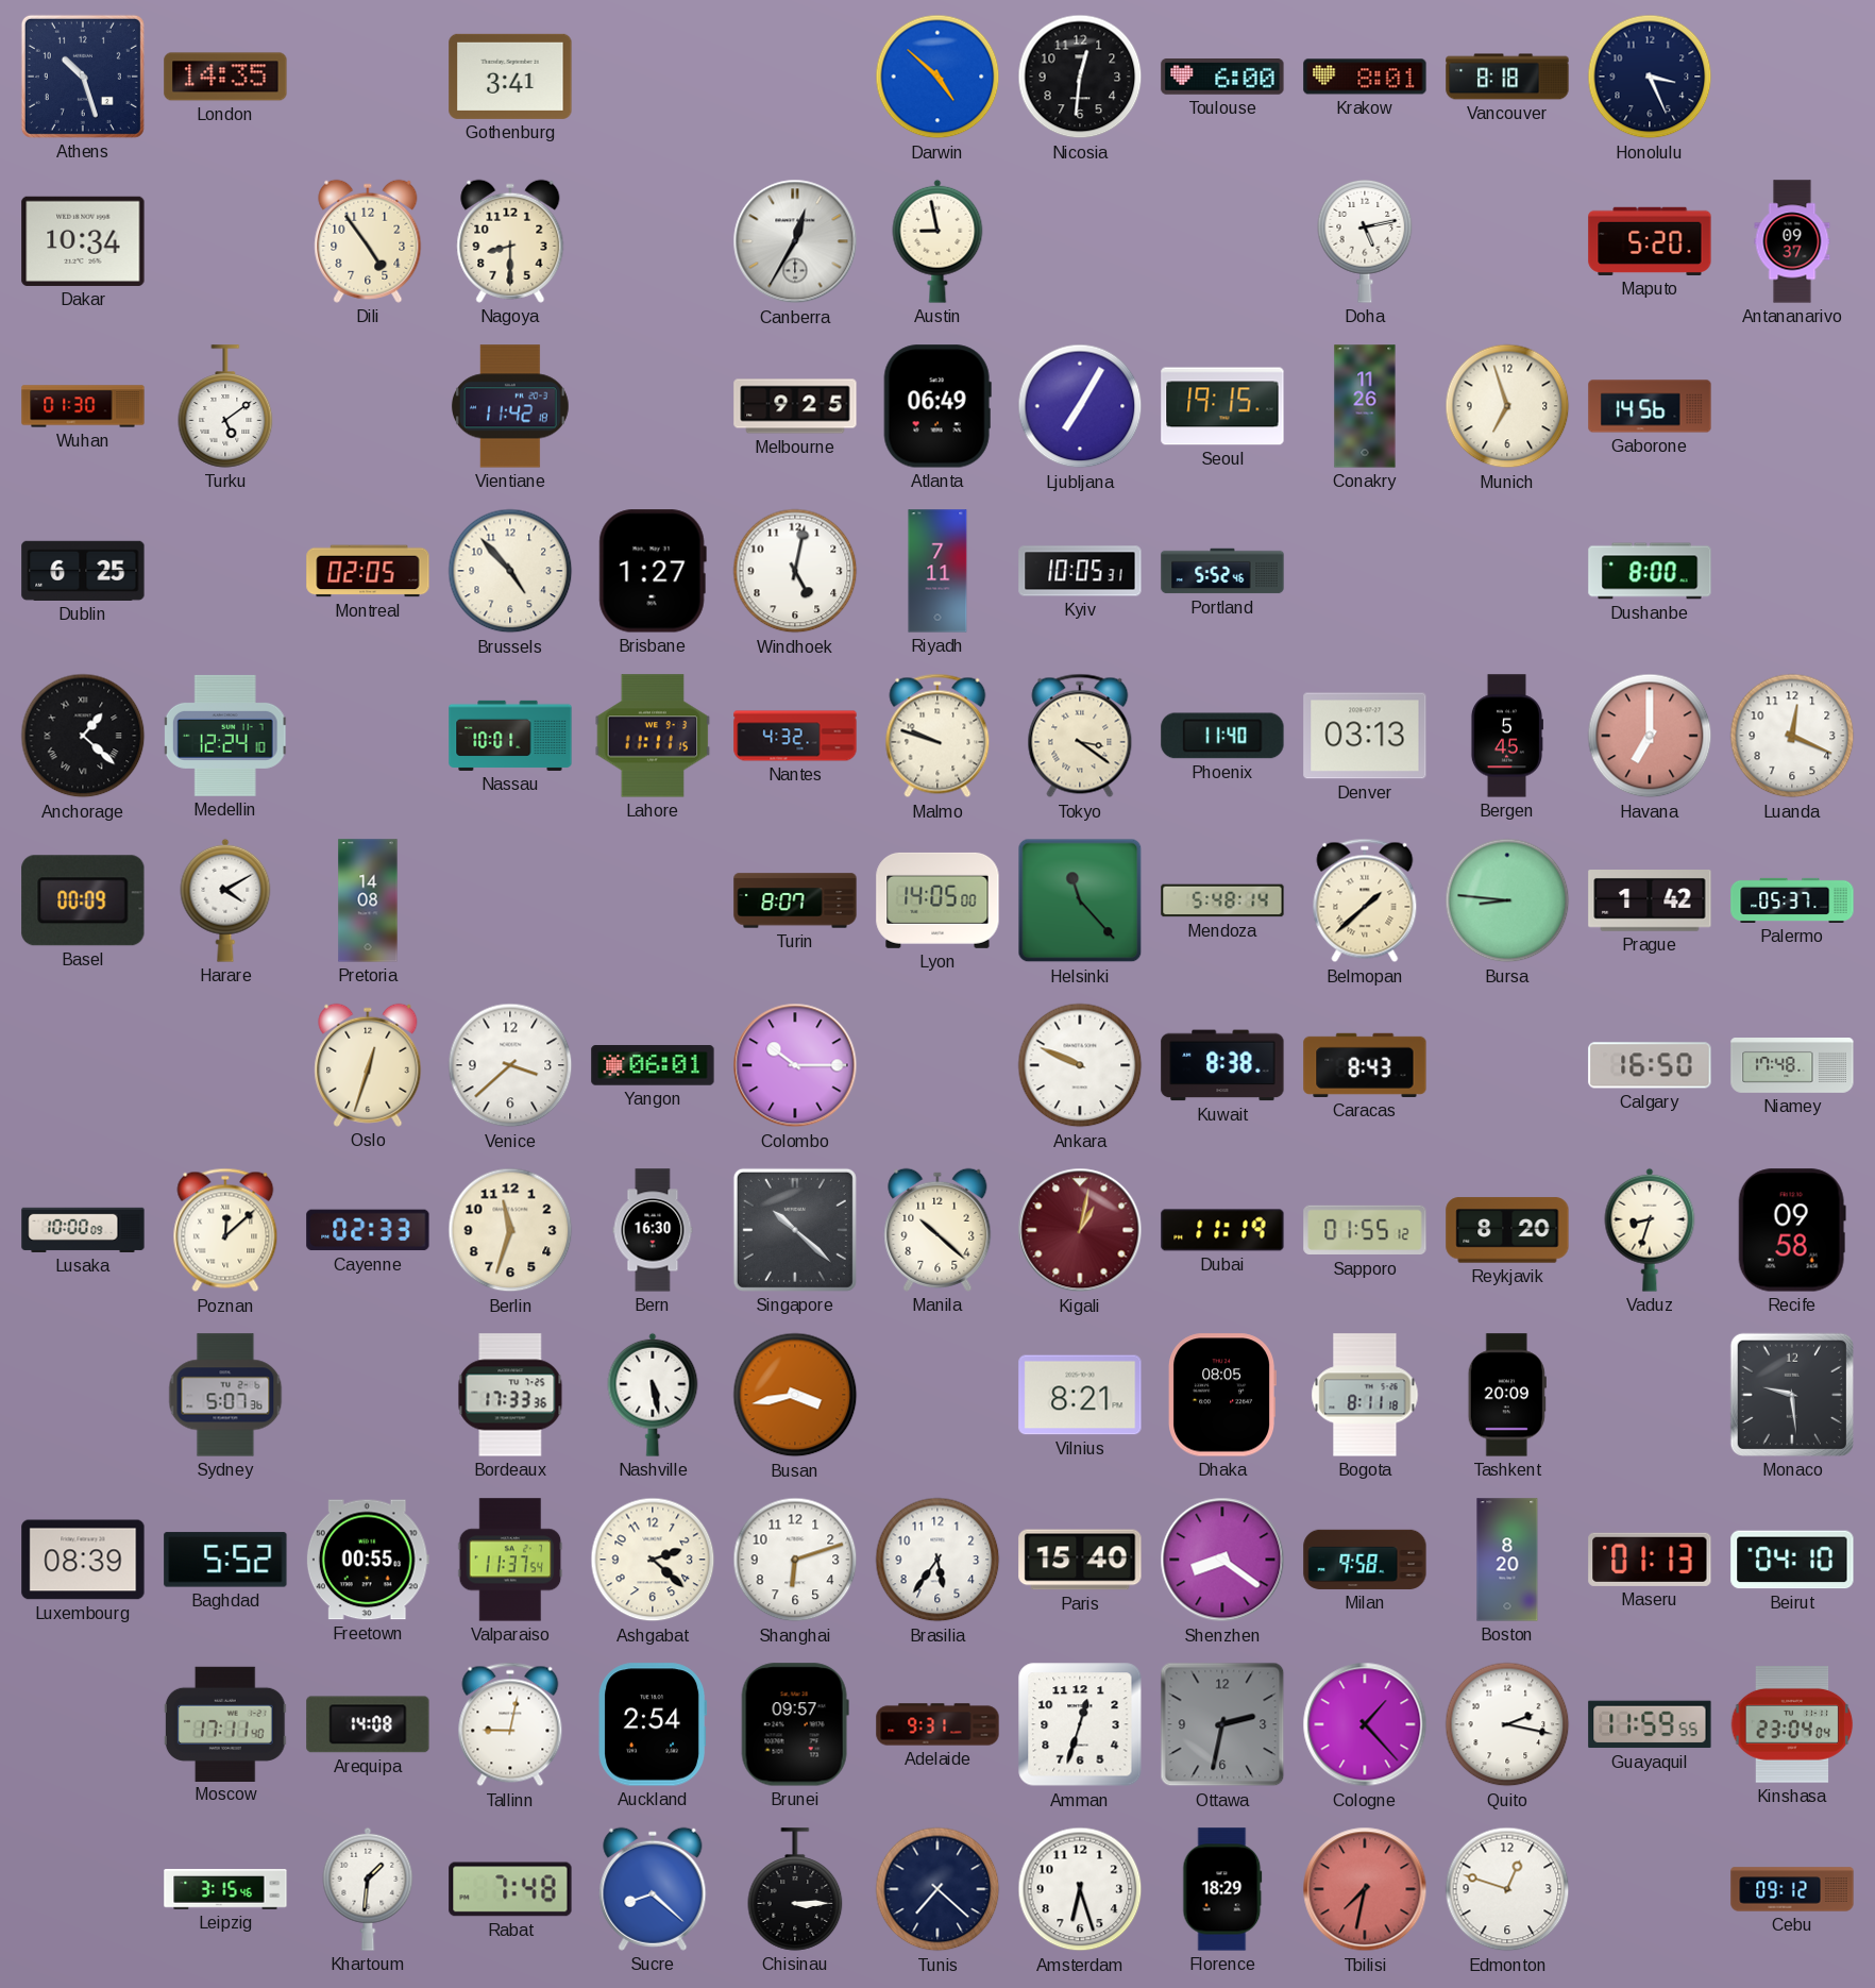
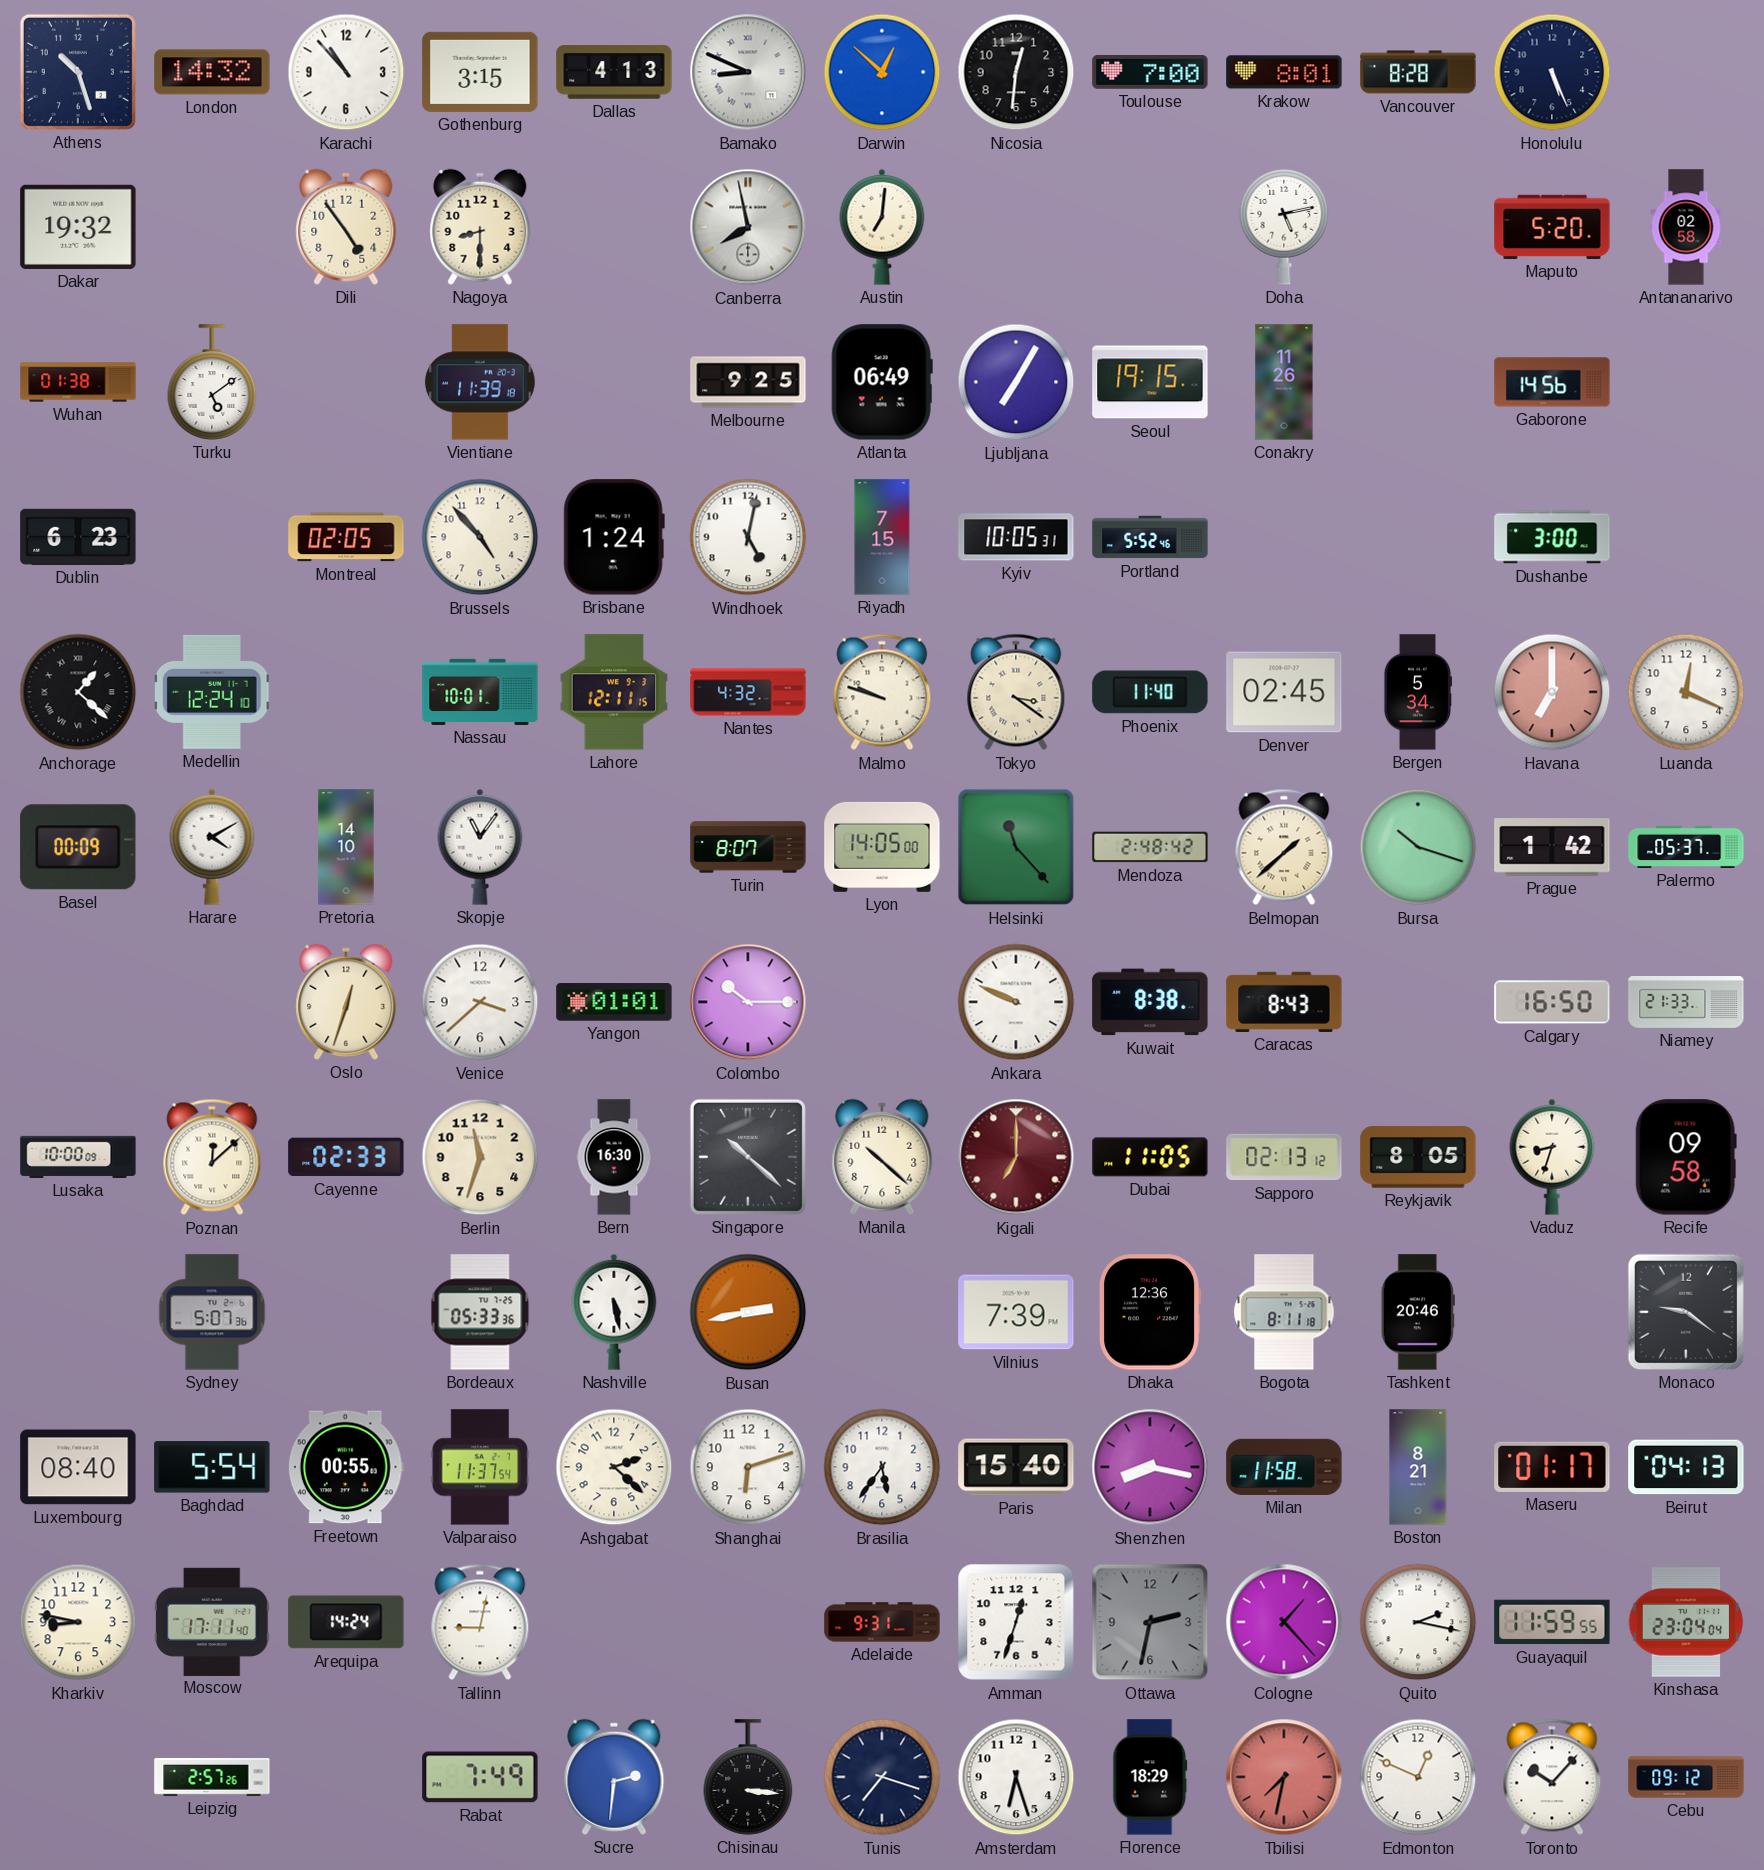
London: 14:35 -> 14:32 (212, 72)
Karachi: none -> 10:53 (346, 72)
Gothenburg: 3:41 -> 3:15 (480, 72)
Dallas: none -> 4:13 (614, 72)
Bamako: none -> 8:49 (748, 72)
Darwin: 4:52 -> 12:52 (882, 72)
Toulouse: 6:00 -> 7:00 (1150, 73)
Vancouver: 8:18 -> 8:28 (1418, 72)
Honolulu: 3:26 -> 5:26 (1552, 72)
Dakar: 10:34 -> 19:32 (78, 227)
Canberra: 12:35 -> 7:58 (748, 227)
Austin: 8:58 -> 7:01 (882, 227)
Antananarivo: 09:37 -> 02:58 (1686, 227)
Wuhan: 01:30 -> 01:38 (78, 382)
Vientiane: 11:42 -> 11:39 (480, 382)
Munich: 6:57 -> none (1507, 406)
Dublin: 6:25 -> 6:23 (78, 537)
Brisbane: 1:27 -> 1:24 (614, 537)
Riyadh: 7:11 -> 7:15 (882, 537)
Dushanbe: 8:00 -> 3:00 (1552, 537)
Lahore: 11:11 -> 12:11 (614, 692)
Denver: 03:13 -> 02:45 (1284, 692)
Bergen: 5:45 -> 5:34 (1417, 692)
Pretoria: 14:08 -> 14:10 (346, 847)
Skopje: none -> 11:06 (480, 847)
Mendoza: 5:48 -> 2:48 (1150, 847)
Bursa: 8:46 -> 10:18 (1418, 847)
Yangon: 06:01 -> 01:01 (614, 1002)
Niamey: 17:48 -> 21:33 (1686, 1003)
Kigali: 1:02 -> 7:00 (1016, 1157)
Dubai: 11:19 -> 11:05 (1150, 1157)
Sapporo: 01:55 -> 02:13 (1284, 1157)
Reykjavik: 8:20 -> 8:05 (1418, 1157)
Bordeaux: 17:33 -> 05:33 (480, 1312)
Busan: 3:43 -> 2:43 (748, 1312)
Vilnius: 8:21 -> 7:39 (1016, 1312)
Dhaka: 08:05 -> 12:36 (1149, 1312)
Tashkent: 20:09 -> 20:46 (1418, 1312)
Monaco: 9:29 -> 9:21 (1686, 1312)
Luxembourg: 08:39 -> 08:40 (78, 1467)
Baghdad: 5:52 -> 5:54 (212, 1467)
Shenzhen: 8:21 -> 8:17 (1150, 1467)
Milan: 9:58 -> 11:58 (1284, 1467)
Boston: 8:20 -> 8:21 (1418, 1467)
Maseru: 01:13 -> 01:17 (1552, 1467)
Beirut: 04:10 -> 04:13 (1686, 1467)
Kharkiv: none -> 8:47 (78, 1622)
Arequipa: 14:08 -> 14:24 (346, 1622)
Auckland: 2:54 -> none (653, 1724)
Brunei: 09:57 -> none (795, 1724)
Leipzig: 3:15 -> 2:57 (212, 1777)
Khartoum: 1:31 -> none (368, 1889)
Rabat: 7:48 -> 7:49 (480, 1777)
Sucre: 8:22 -> 2:31 (614, 1777)
Chisinau: 3:15 -> 3:16 (748, 1777)
Tunis: 7:22 -> 7:18 (882, 1777)
Edmonton: 12:48 -> 12:49 (1418, 1777)
Toronto: none -> 10:07 (1552, 1777)
